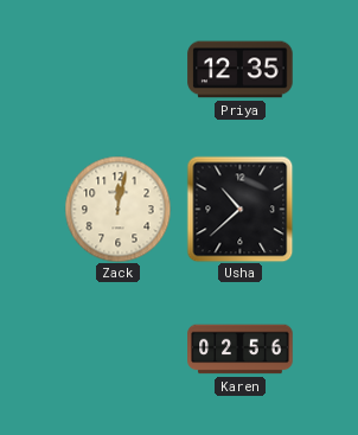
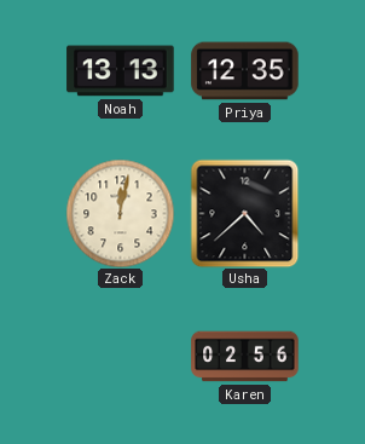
Noah: none -> 13:13 (121, 71)
Usha: 10:38 -> 4:38 (244, 213)
